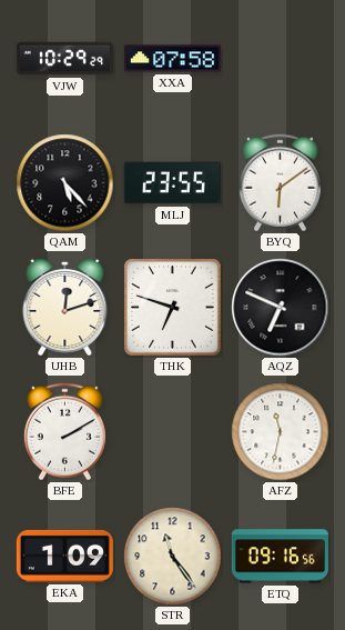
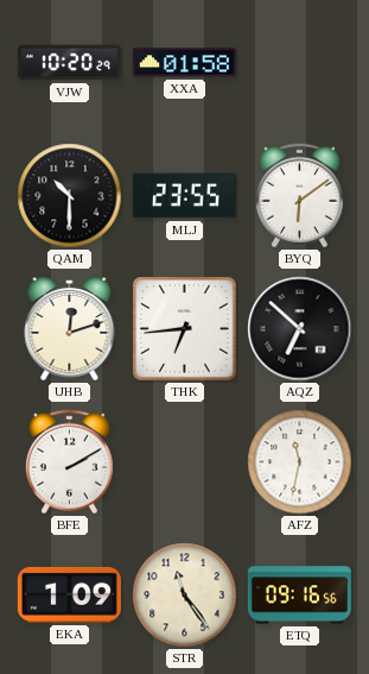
VJW: 10:29 -> 10:20 (69, 63)
XXA: 07:58 -> 01:58 (184, 63)
QAM: 5:23 -> 10:30 (70, 196)
THK: 6:48 -> 6:44 (185, 329)
AQZ: 6:49 -> 6:52 (300, 329)
